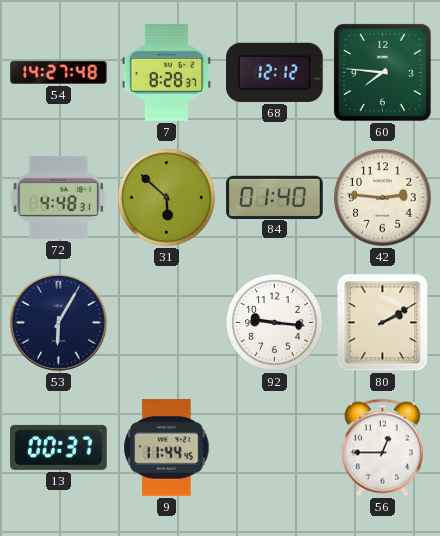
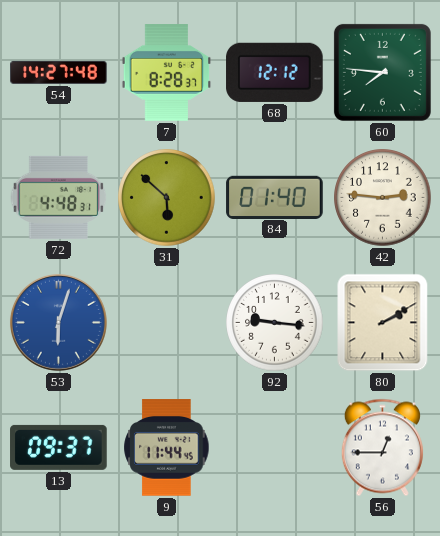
53: 6:05 -> 6:03 (58, 322)
53 dial: navy -> blue (58, 322)
13: 00:37 -> 09:37 (59, 447)
